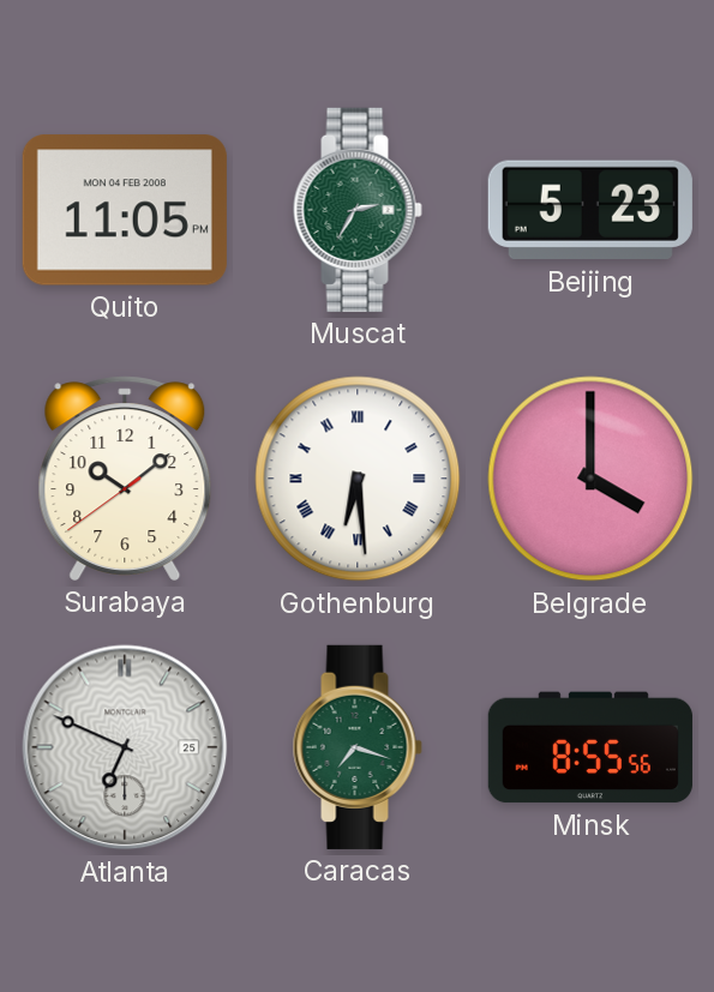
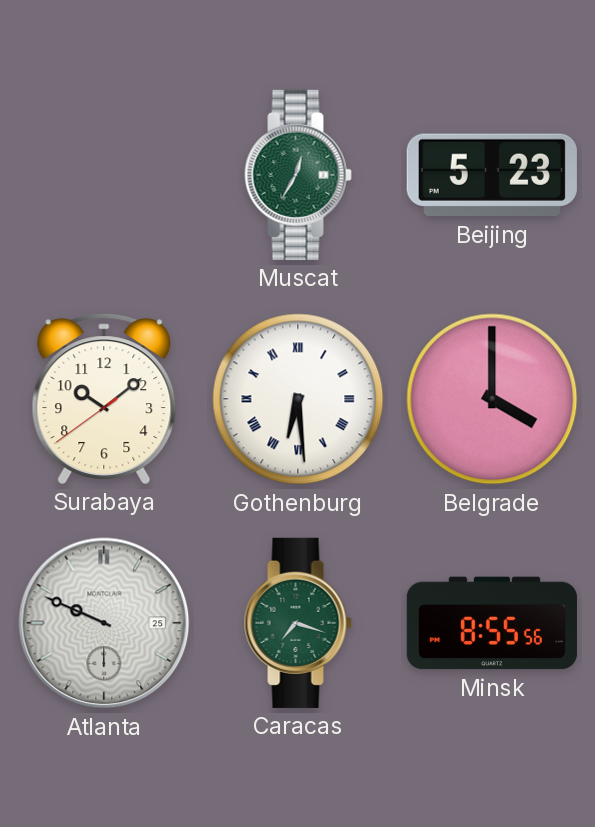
Quito: 11:05 -> none (125, 210)
Muscat: 2:35 -> 12:35 (298, 175)
Atlanta: 6:49 -> 9:49 (104, 623)
